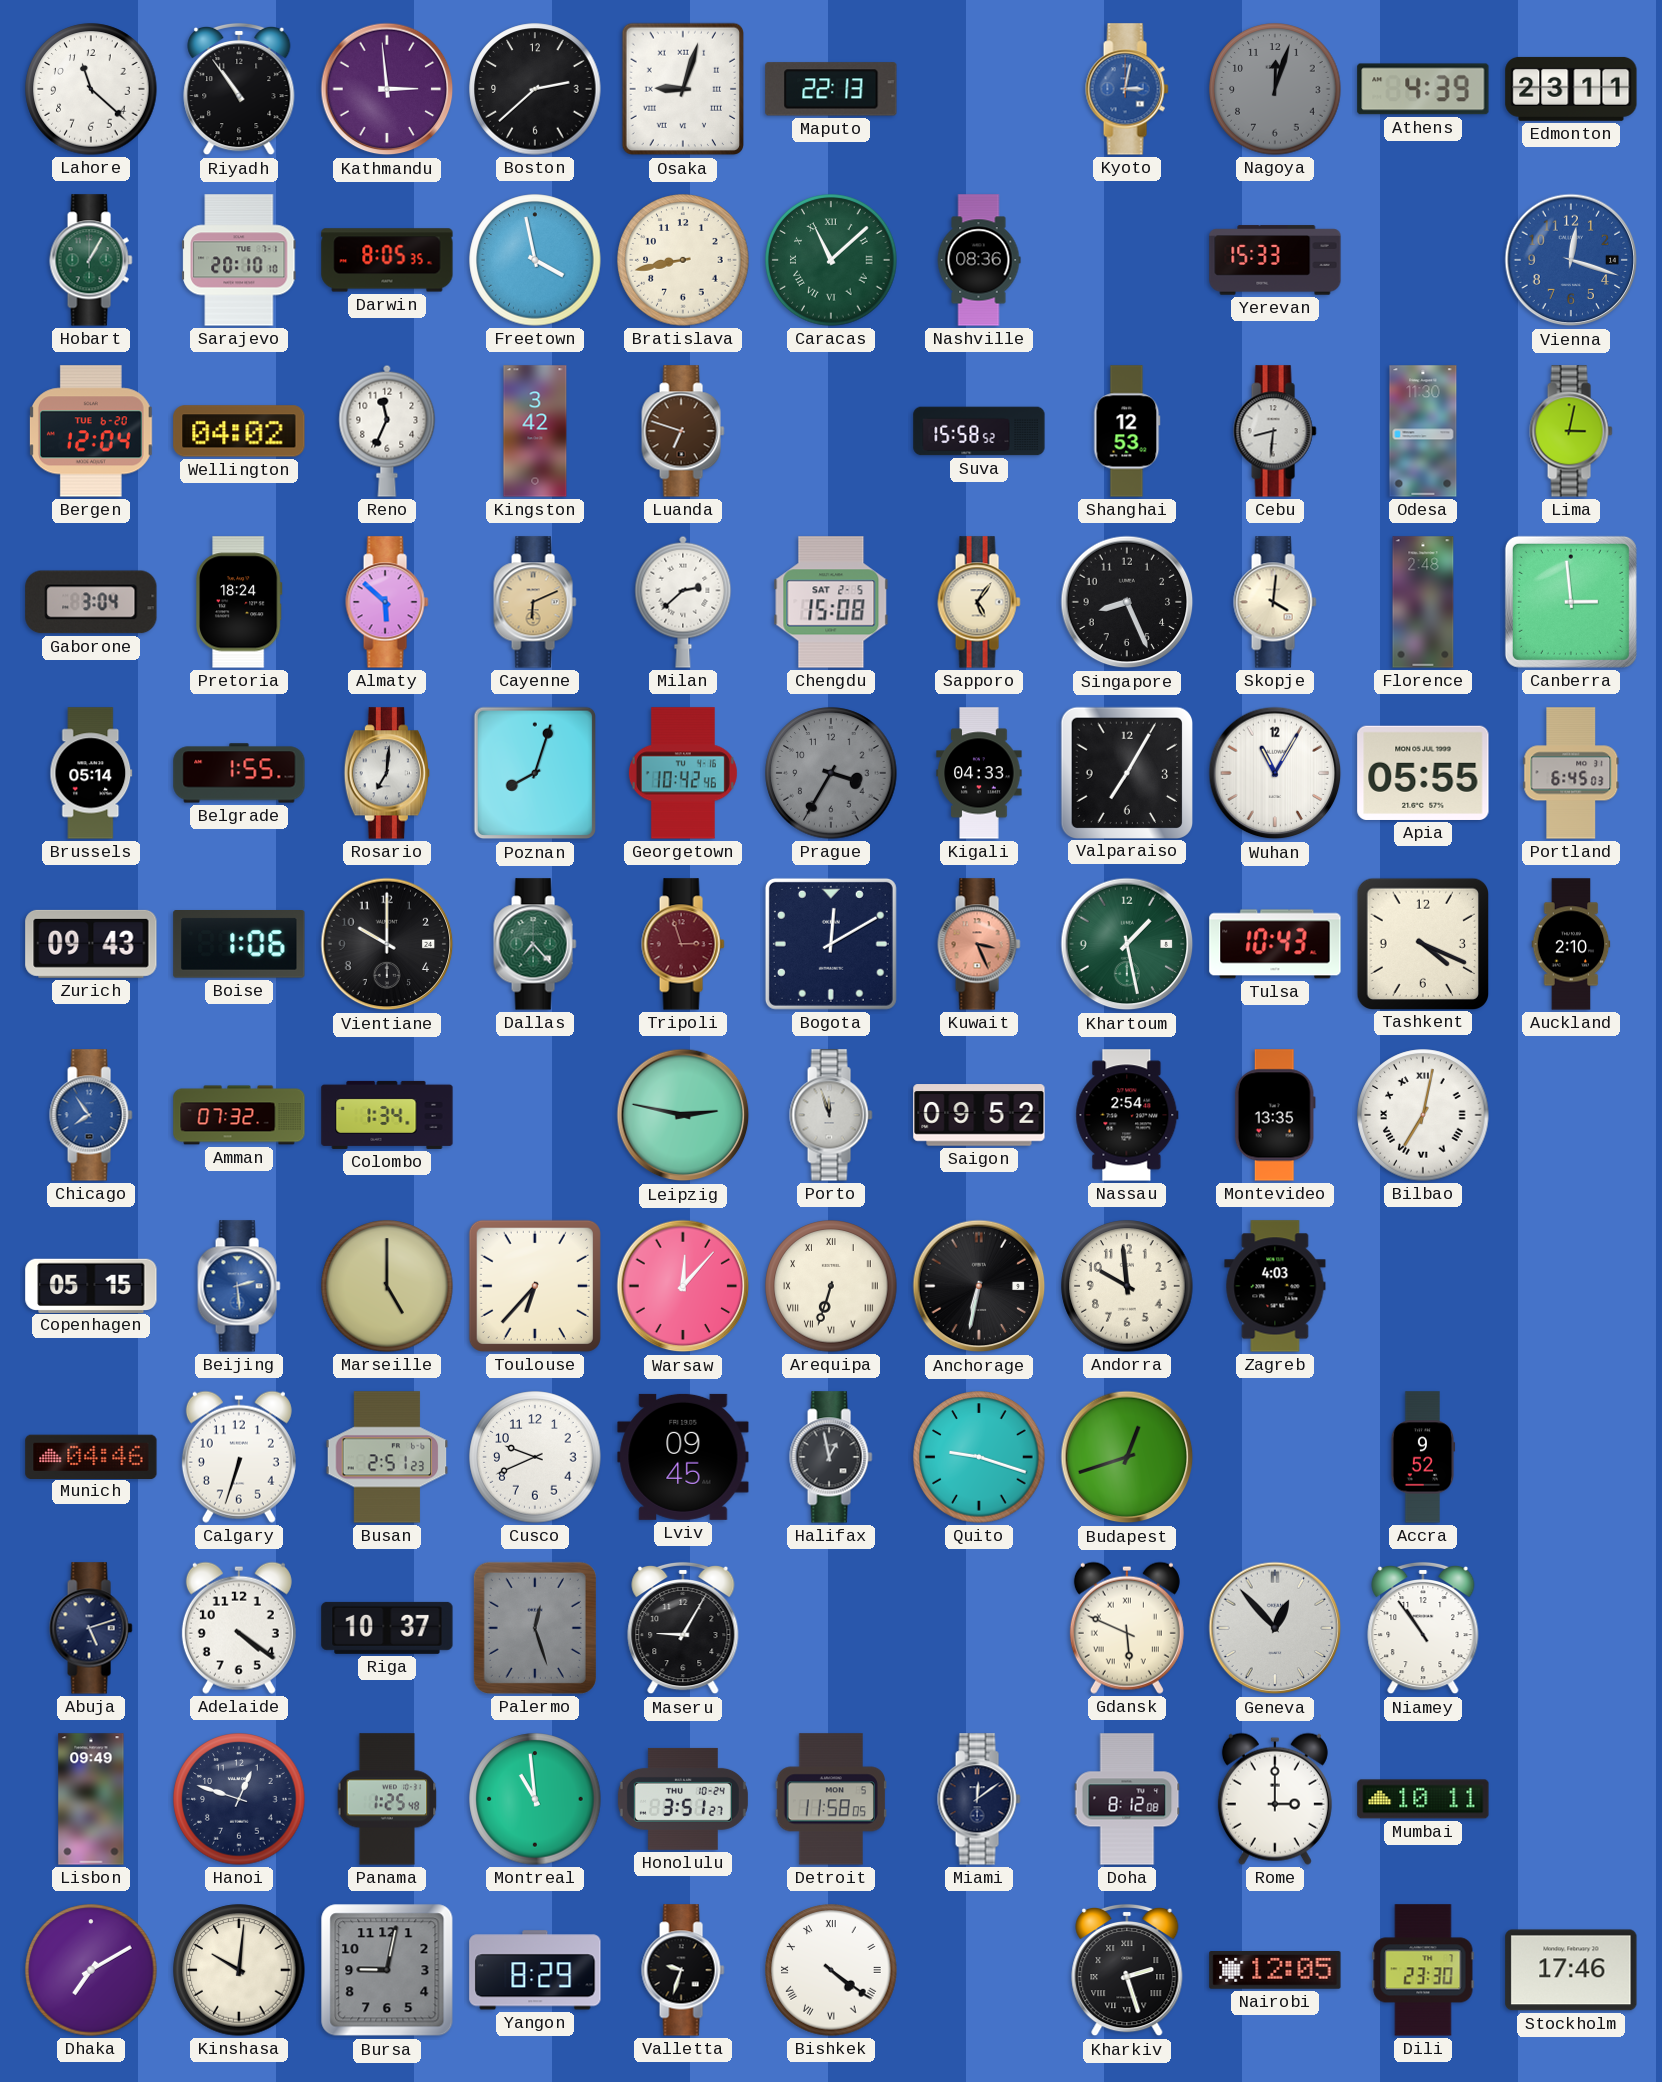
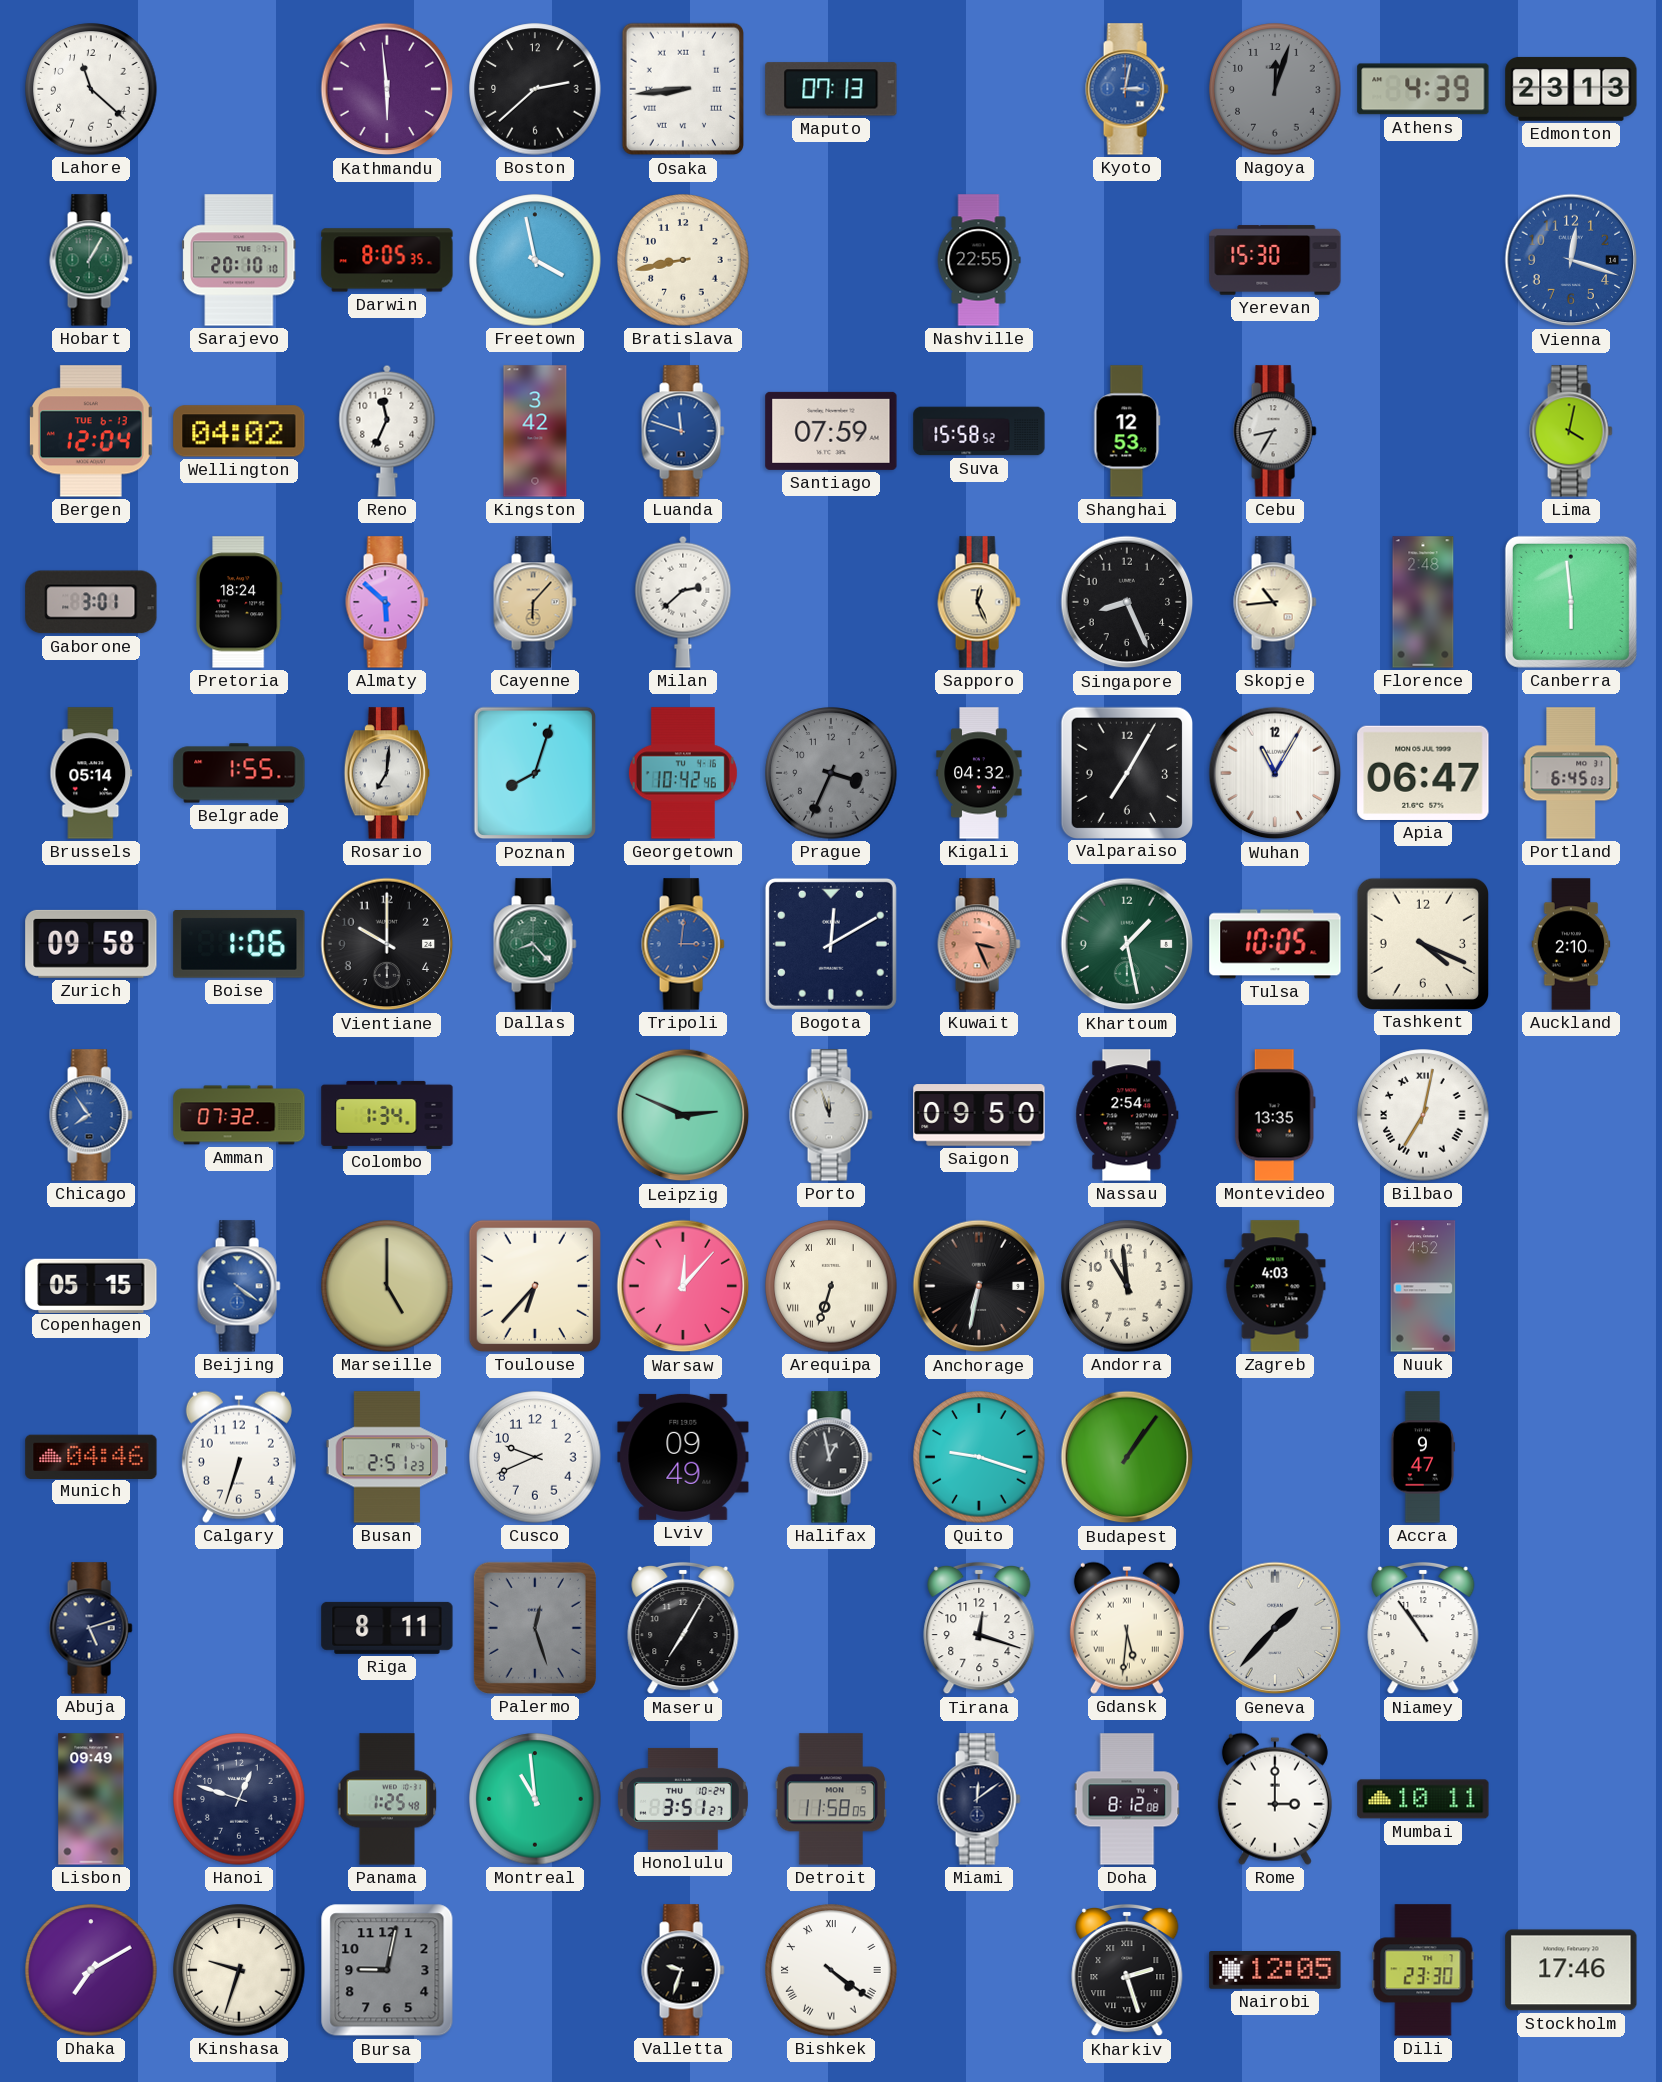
Riyadh: 10:54 -> none (239, 89)
Kathmandu: 2:59 -> 5:59 (387, 89)
Osaka: 9:03 -> 8:44 (682, 89)
Maputo: 22:13 -> 07:13 (831, 89)
Edmonton: 23:11 -> 23:13 (1571, 89)
Caracas: 11:08 -> none (831, 260)
Nashville: 08:36 -> 22:55 (979, 260)
Yerevan: 15:33 -> 15:30 (1275, 260)
Bergen date: TUE 6-20 -> TUE 6-13 (91, 431)
Luanda: 6:48 -> 11:48 (683, 431)
Luanda dial: brown -> blue (683, 431)
Santiago: none -> 07:59 (831, 431)
Cebu: 8:31 -> 8:35 (1275, 431)
Odesa: 11:30 -> none (1423, 431)
Lima: 3:02 -> 4:02 (1571, 431)
Gaborone: 3:04 -> 3:01 (91, 602)
Cayenne: 6:11 -> 6:07 (535, 602)
Chengdu: 15:08 -> none (831, 602)
Sapporo: 5:06 -> 12:26 (979, 602)
Skopje: 4:01 -> 10:44 (1275, 602)
Canberra: 2:59 -> 5:59 (1571, 602)
Prague: 3:35 -> 3:34 (831, 773)
Kigali: 04:33 -> 04:32 (979, 773)
Apia: 05:55 -> 06:47 (1423, 773)
Zurich: 09:43 -> 09:58 (91, 944)
Dallas: 7:23 -> 8:23 (535, 944)
Tripoli: 2:57 -> 3:01 (683, 944)
Tripoli dial: burgundy -> blue (683, 944)
Tulsa: 10:43 -> 10:05 (1275, 944)
Leipzig: 2:47 -> 2:49 (683, 1115)
Saigon: 09:52 -> 09:50 (979, 1115)
Beijing: 2:29 -> 4:21 (239, 1286)
Andorra: 9:59 -> 10:59 (1127, 1286)
Nuuk: none -> 4:52 (1423, 1286)
Lviv: 09:45 -> 09:49 (683, 1457)
Budapest: 12:42 -> 1:06 (1127, 1457)
Accra: 9:52 -> 9:47 (1423, 1457)
Adelaide: 4:21 -> none (239, 1628)
Riga: 10:37 -> 8:11 (387, 1628)
Maseru: 9:05 -> 7:05 (683, 1628)
Tirana: none -> 12:18 (979, 1628)
Gdansk: 5:49 -> 5:31 (1127, 1628)
Geneva: 12:53 -> 1:37 (1275, 1628)
Kinshasa: 10:01 -> 9:33 (239, 1970)
Yangon: 8:29 -> none (535, 1970)
